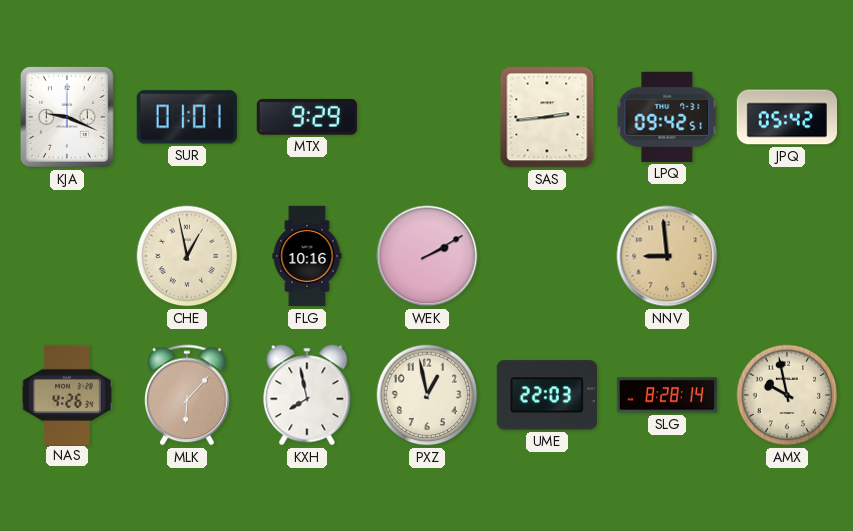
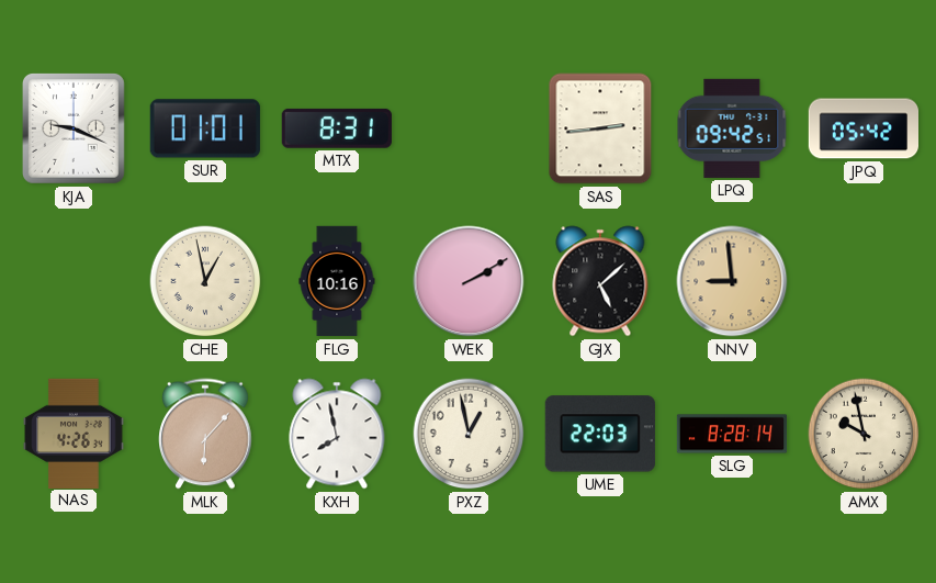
MTX: 9:29 -> 8:31 (337, 128)
GJX: none -> 5:08 (600, 281)
